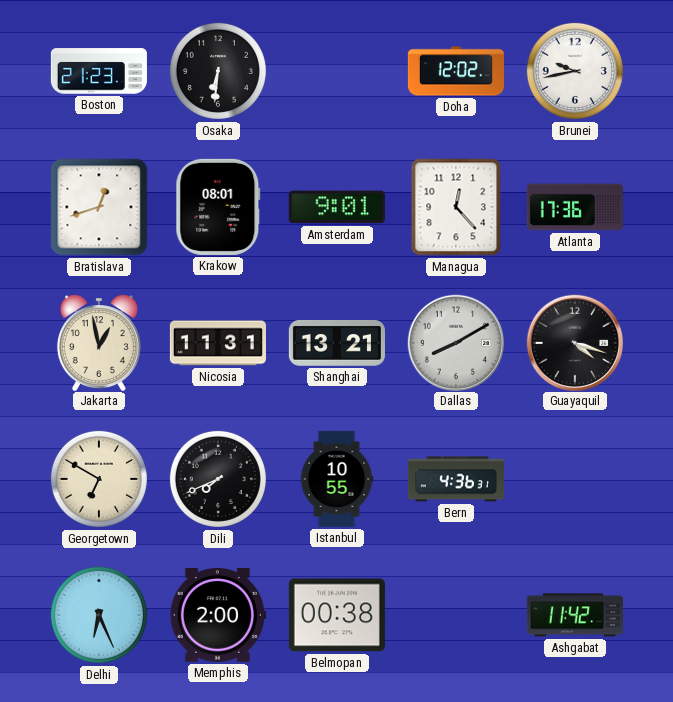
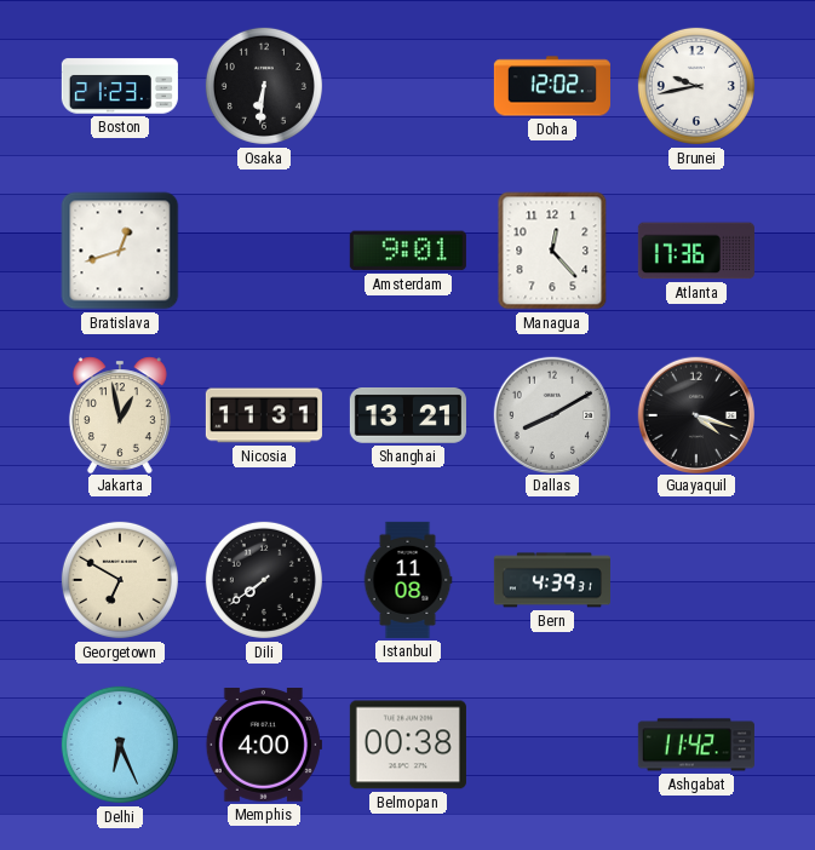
Krakow: 08:01 -> none (218, 207)
Dili: 7:41 -> 7:39 (264, 580)
Istanbul: 10:55 -> 11:08 (408, 580)
Bern: 4:36 -> 4:39 (552, 580)
Memphis: 2:00 -> 4:00 (264, 746)
